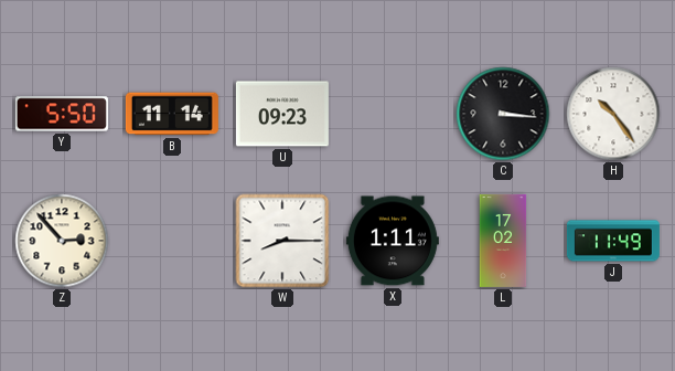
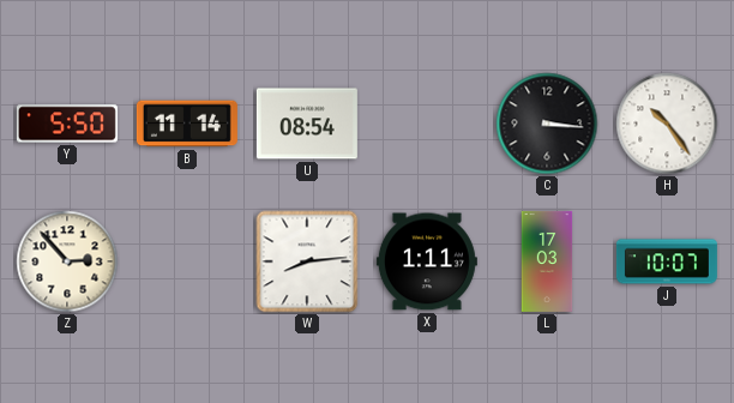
U: 09:23 -> 08:54 (307, 124)
W: 8:15 -> 8:14 (307, 261)
L: 17:02 -> 17:03 (547, 261)
J: 11:49 -> 10:07 (667, 261)
